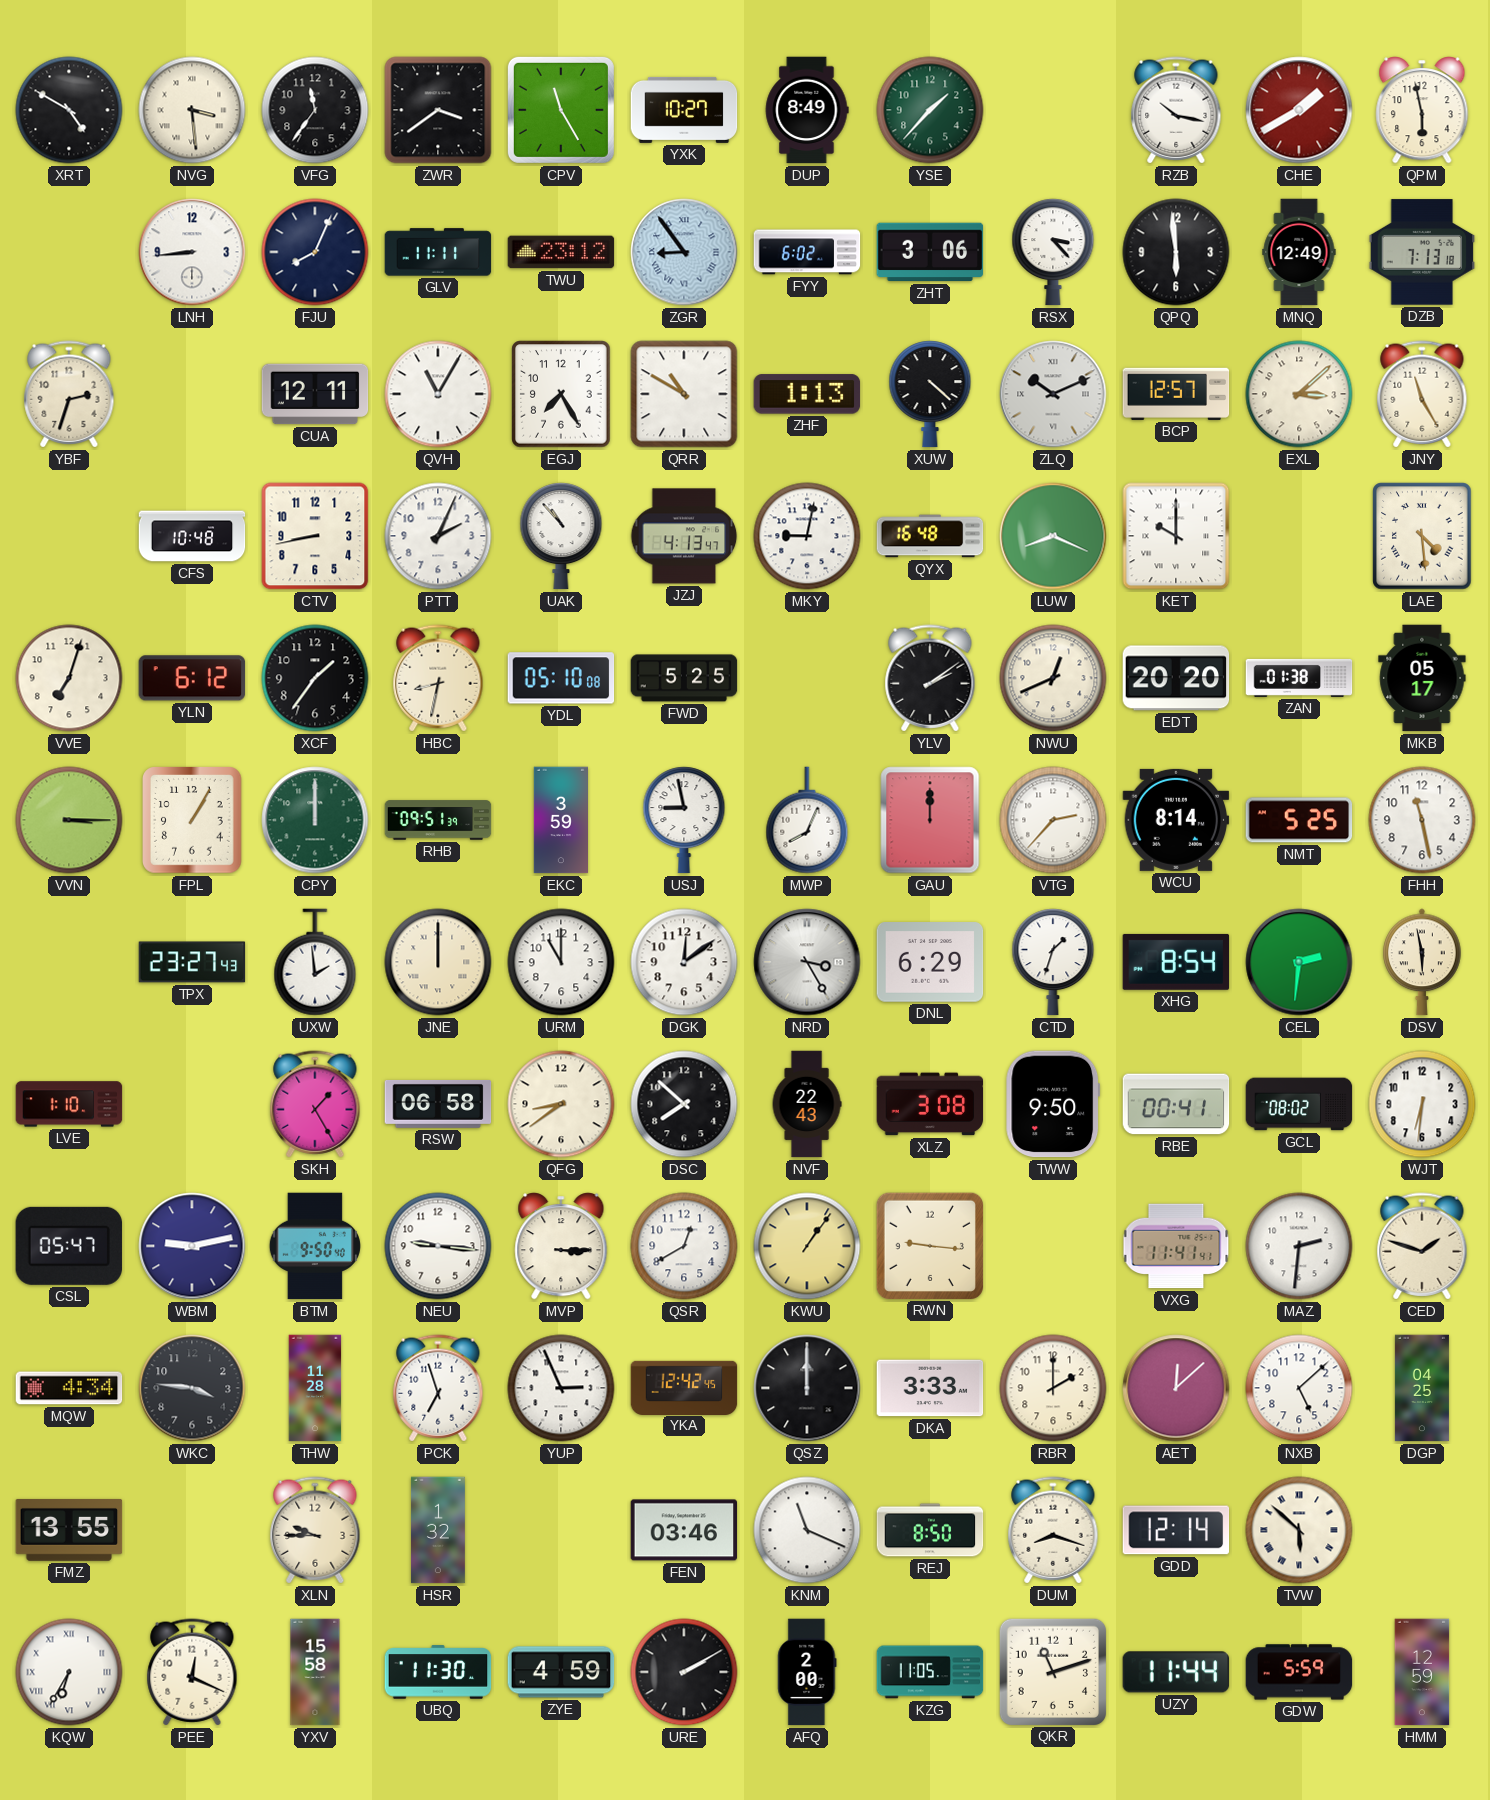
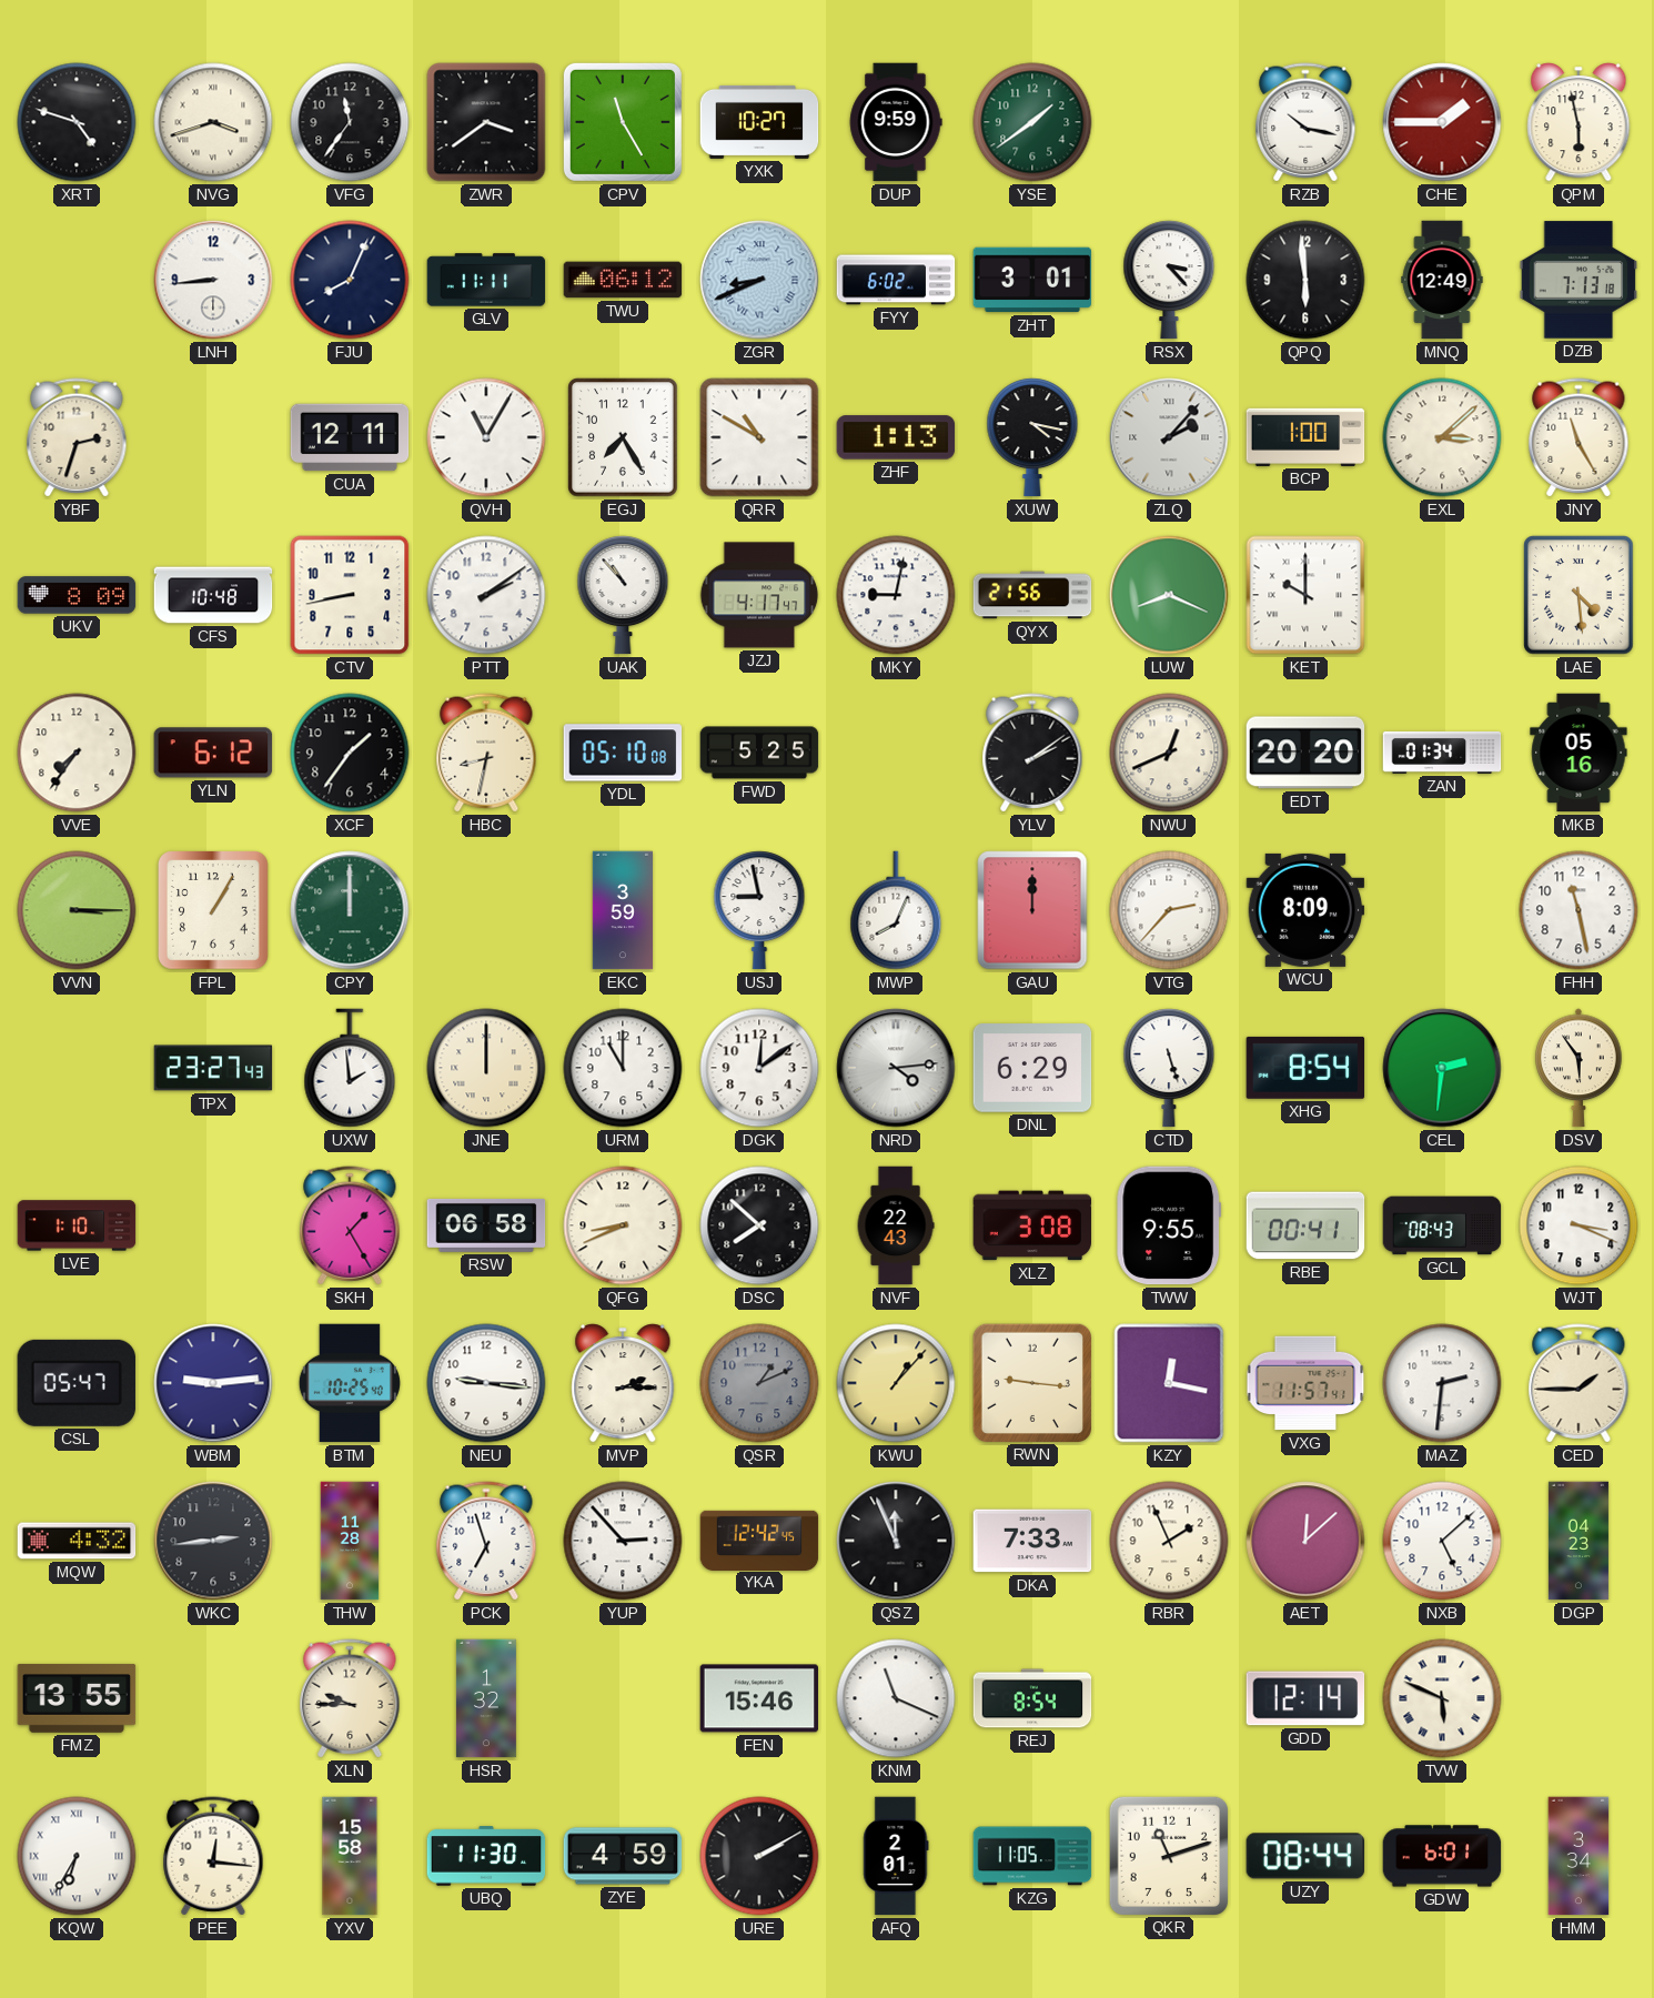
XRT: 4:50 -> 4:48 (77, 122)
NVG: 3:29 -> 3:42 (213, 122)
DUP: 8:49 -> 9:59 (896, 122)
YSE: 1:37 -> 1:39 (1032, 122)
CHE: 1:40 -> 1:45 (1442, 122)
TWU: 23:12 -> 06:12 (623, 280)
ZGR: 8:54 -> 8:41 (759, 280)
ZHT: 3:06 -> 3:01 (1032, 280)
XUW: 4:22 -> 4:17 (1032, 437)
ZLQ: 10:11 -> 2:07 (1169, 437)
BCP: 12:57 -> 1:00 (1305, 437)
UKV: none -> 8:09 (77, 595)
PTT: 2:04 -> 2:09 (486, 595)
JZJ: 4:13 -> 4:17 (759, 595)
QYX: 16:48 -> 21:56 (1032, 595)
VVE: 7:03 -> 7:36 (77, 753)
ZAN: 01:38 -> 01:34 (1442, 753)
MKB: 05:17 -> 05:16 (1579, 753)
RHB: 09:51 -> none (438, 820)
WCU: 8:14 -> 8:09 (1305, 910)
NMT: 5:25 -> none (1299, 820)
NRD: 3:25 -> 4:14 (896, 1068)
CTD: 1:33 -> 5:27 (1169, 1068)
DSV: 5:58 -> 5:54 (1579, 1068)
QFG: 8:39 -> 8:41 (623, 1225)
TWW: 9:50 -> 9:55 (1169, 1225)
GCL: 08:02 -> 08:43 (1442, 1225)
WJT: 6:31 -> 3:19 (1579, 1225)
WBM: 9:13 -> 9:14 (213, 1383)
BTM: 9:50 -> 10:25 (350, 1383)
MVP: 3:15 -> 2:15 (623, 1383)
QSR: 12:40 -> 1:11 (759, 1383)
QSR dial: white -> grey (759, 1383)
KWU: 1:06 -> 1:07 (896, 1383)
KZY: none -> 12:17 (1169, 1383)
VXG: 11:41 -> 11:57 (1305, 1383)
CED: 1:48 -> 1:45 (1579, 1383)
MQW: 4:34 -> 4:32 (77, 1541)
WKC: 3:46 -> 2:44 (213, 1541)
YUP: 2:56 -> 2:53 (623, 1541)
QSZ: 12:00 -> 11:56 (896, 1541)
DKA: 3:33 -> 7:33 (1032, 1541)
RBR: 2:00 -> 1:56 (1169, 1541)
DGP: 04:25 -> 04:23 (1579, 1541)
FEN: 03:46 -> 15:46 (759, 1698)
REJ: 8:50 -> 8:54 (1032, 1698)
DUM: 8:18 -> none (1053, 1530)
TVW: 5:52 -> 5:49 (1442, 1698)
PEE: 12:19 -> 12:16 (213, 1856)
AFQ: 2:00 -> 2:01 (896, 1856)
UZY: 11:44 -> 08:44 (1305, 1856)
GDW: 5:59 -> 6:01 (1442, 1856)
HMM: 12:59 -> 3:34 (1579, 1856)
